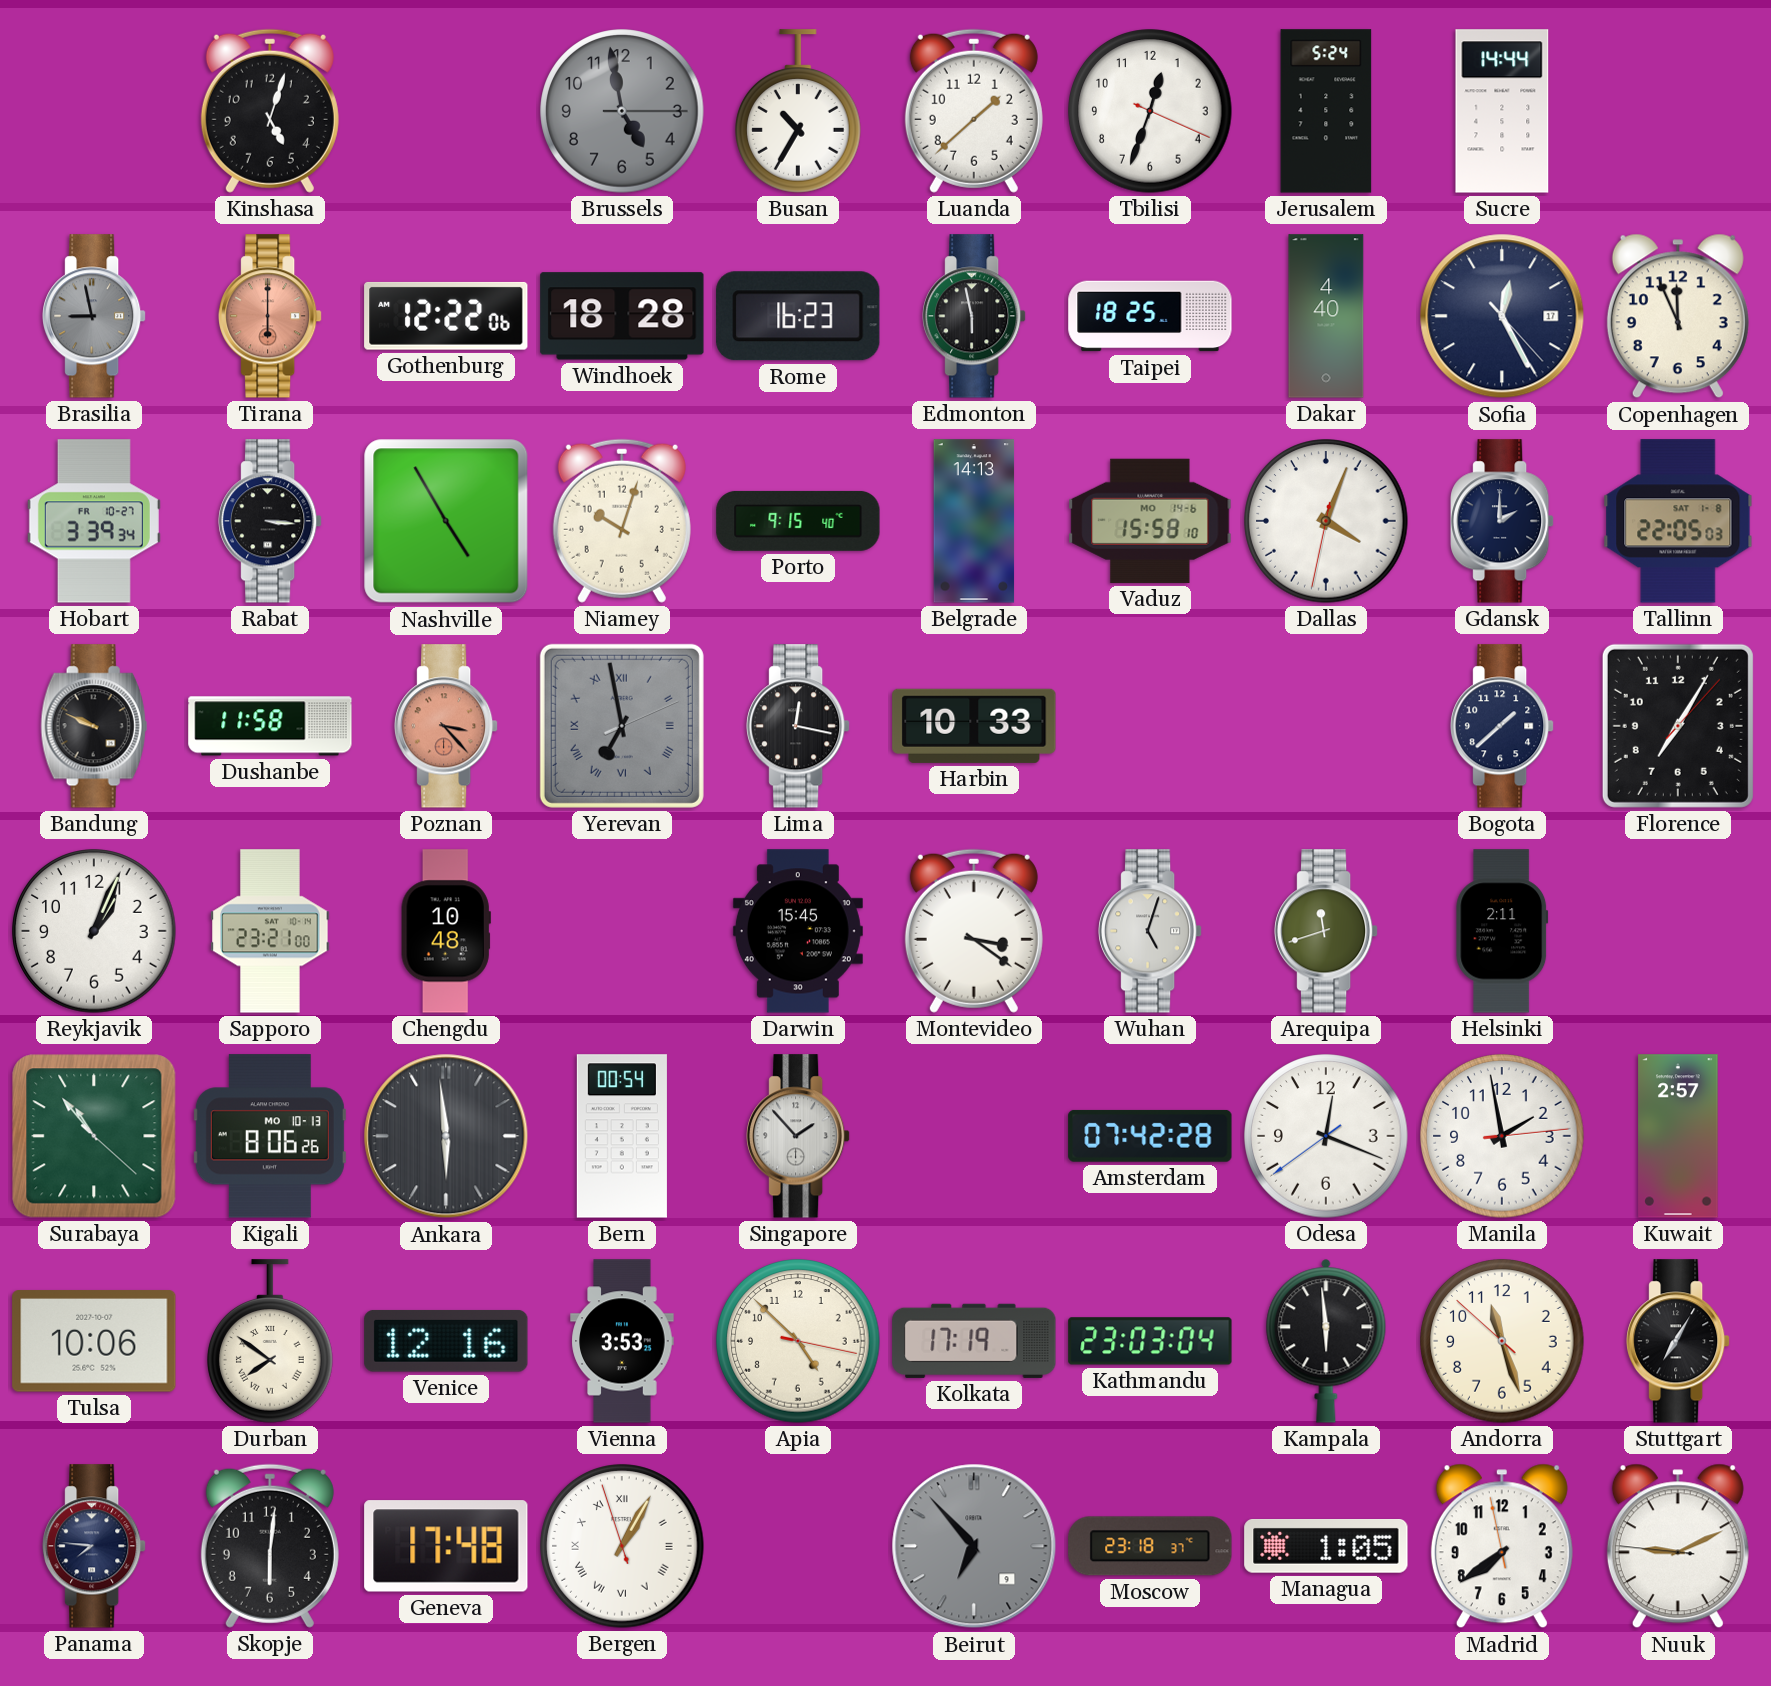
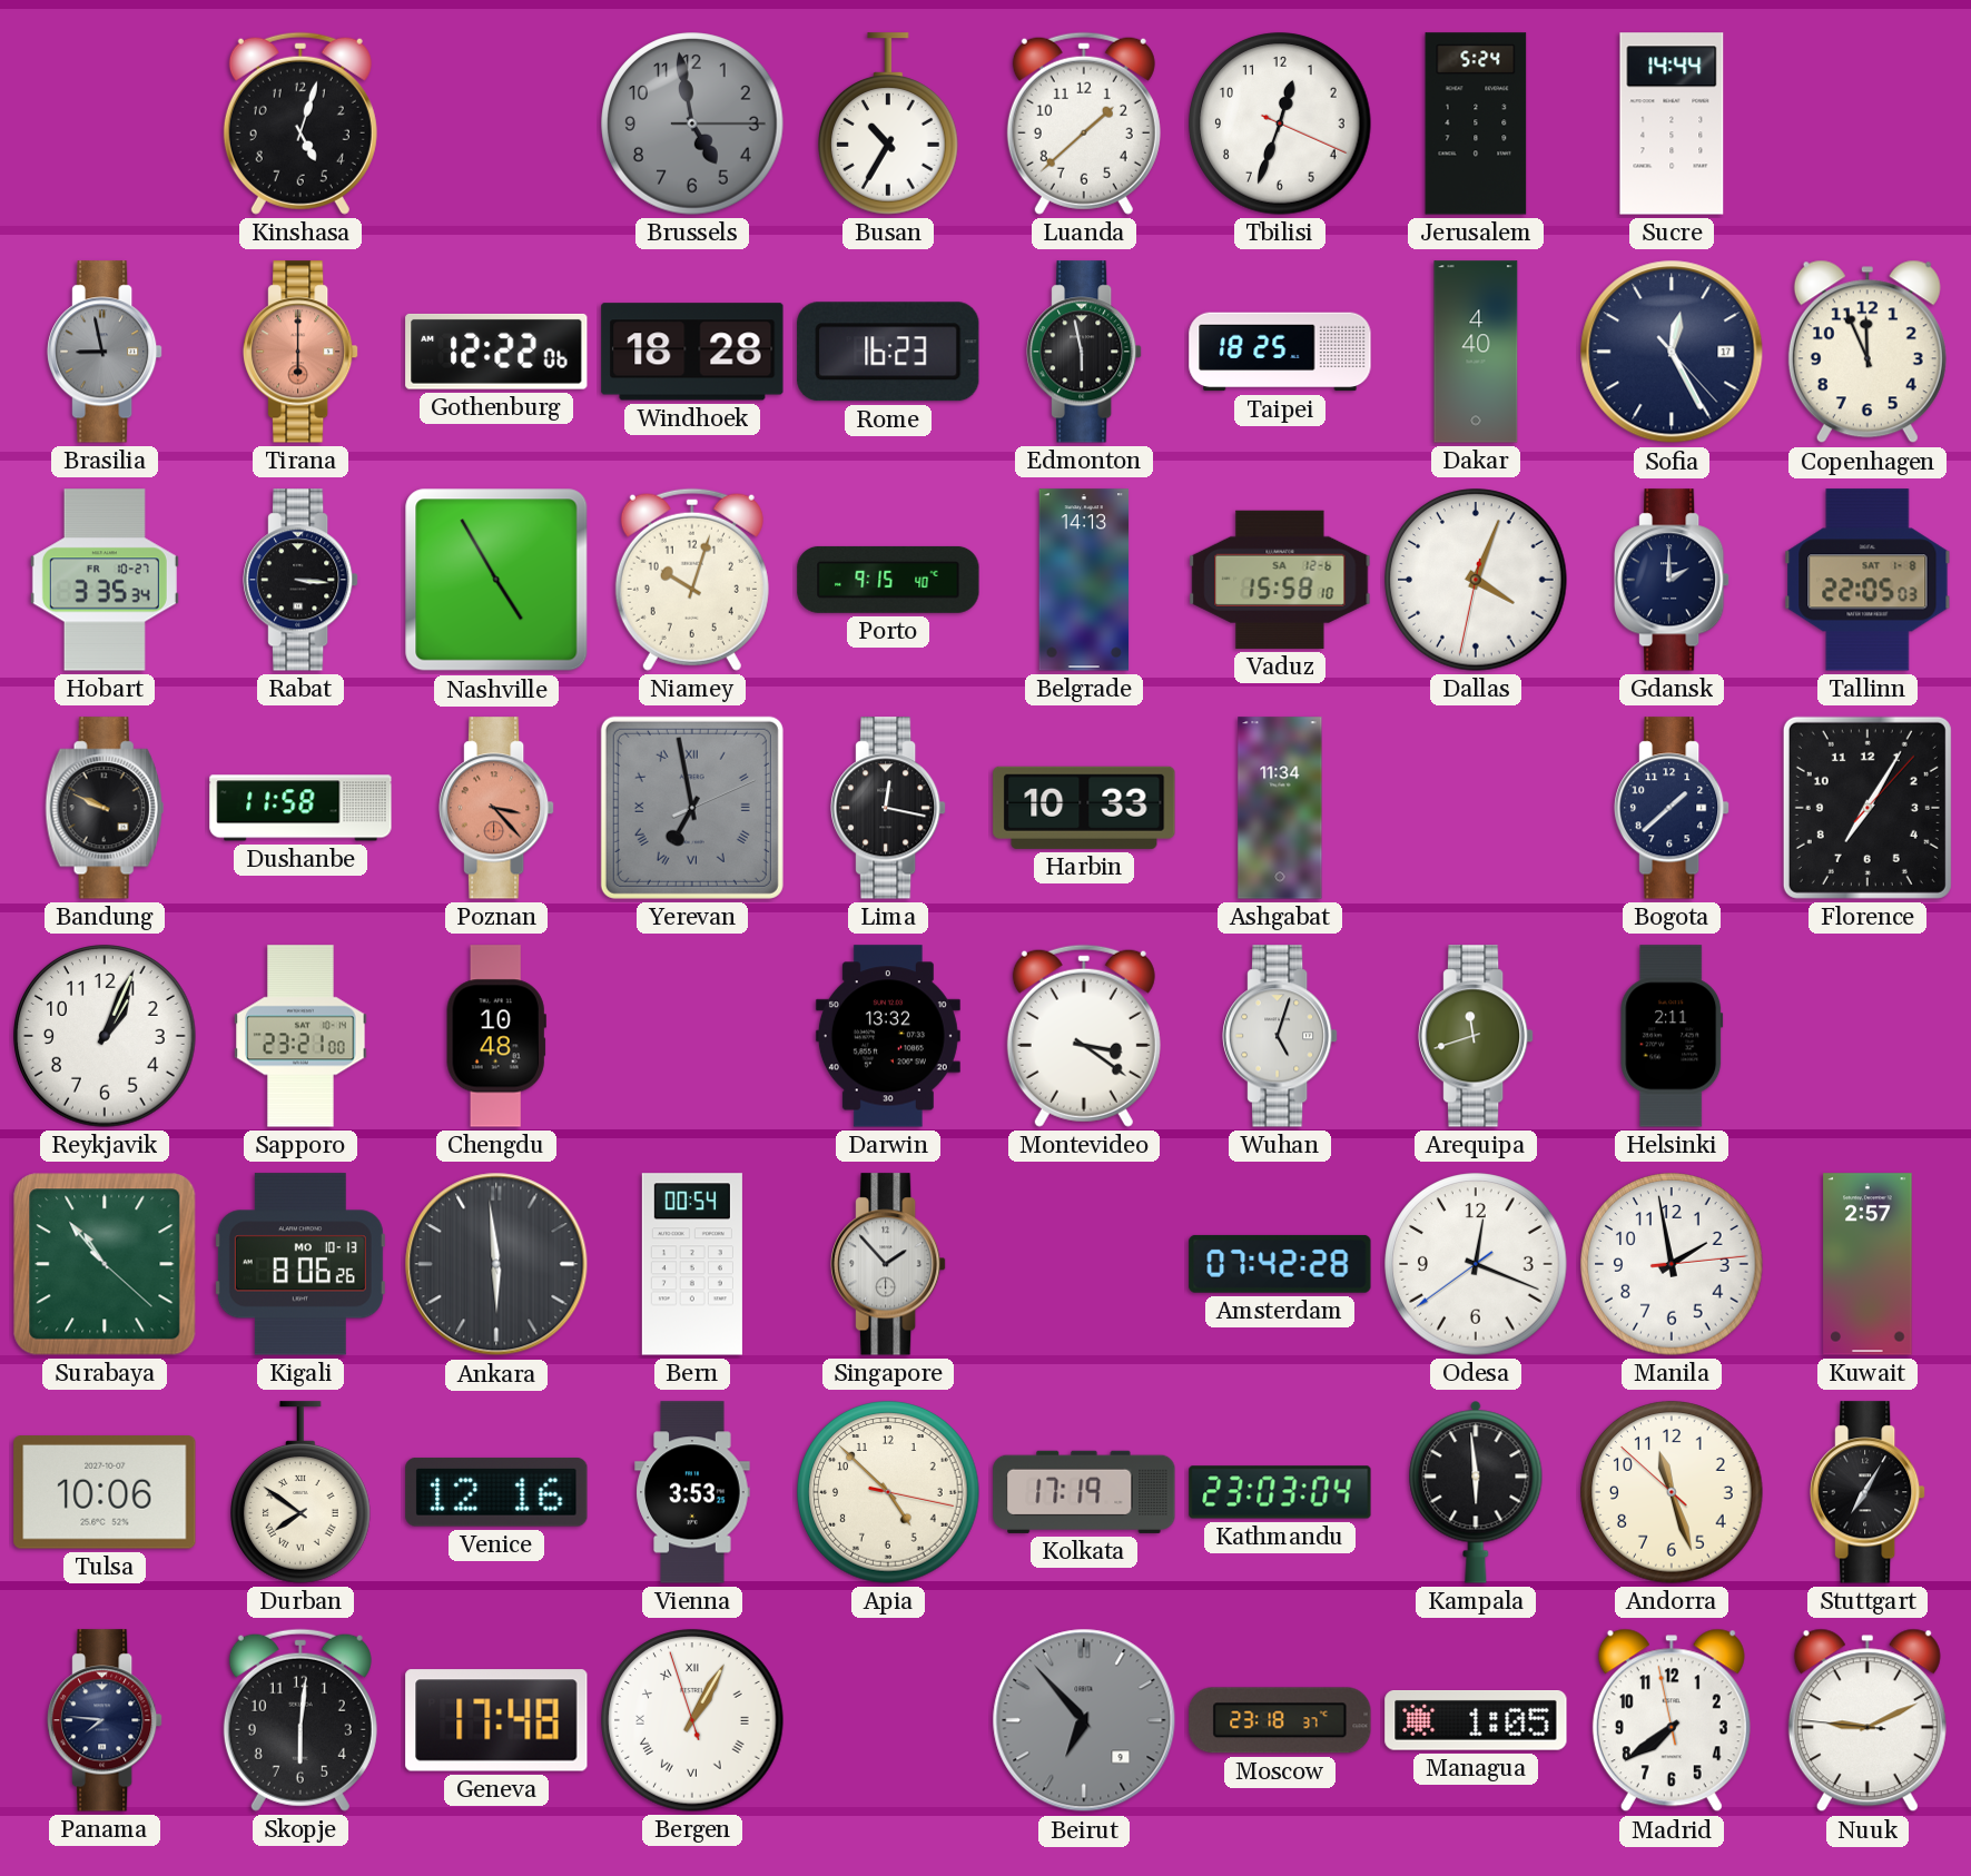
Hobart: 3:39 -> 3:35 (105, 580)
Vaduz date: MO 14-6 -> SA 12-6 (1280, 580)
Ashgabat: none -> 11:34 (1280, 808)
Darwin: 15:45 -> 13:32 (888, 1036)
